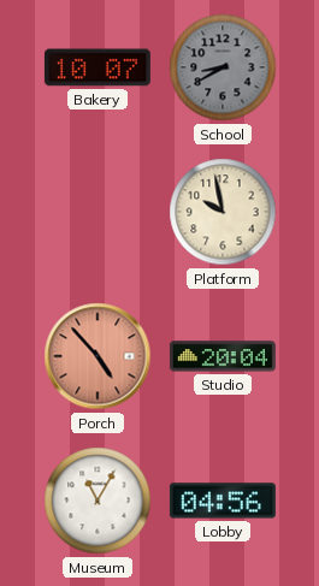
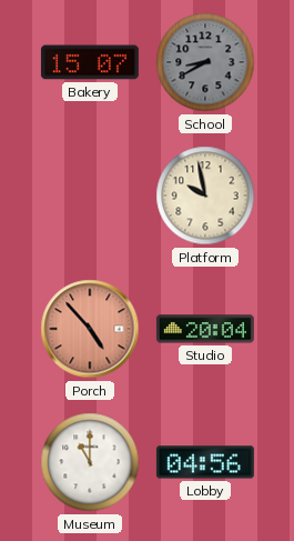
Bakery: 10:07 -> 15:07 (90, 62)
Museum: 11:05 -> 11:00 (90, 462)
